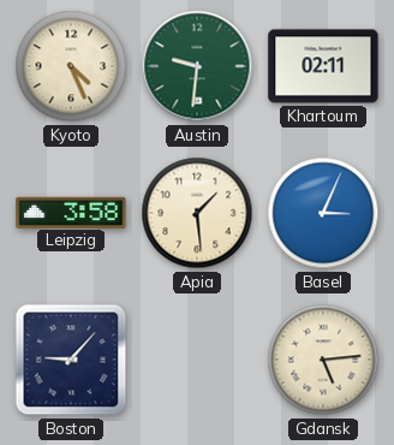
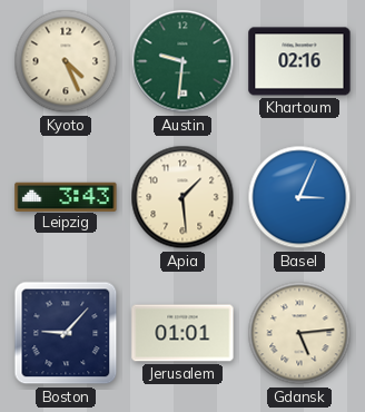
Khartoum: 02:11 -> 02:16 (299, 61)
Leipzig: 3:58 -> 3:43 (66, 196)
Jerusalem: none -> 01:01 (182, 333)
